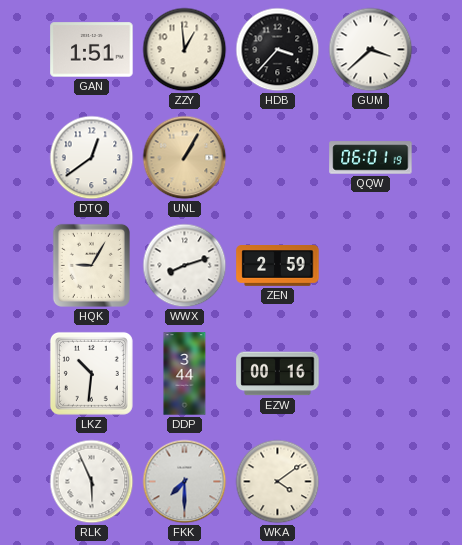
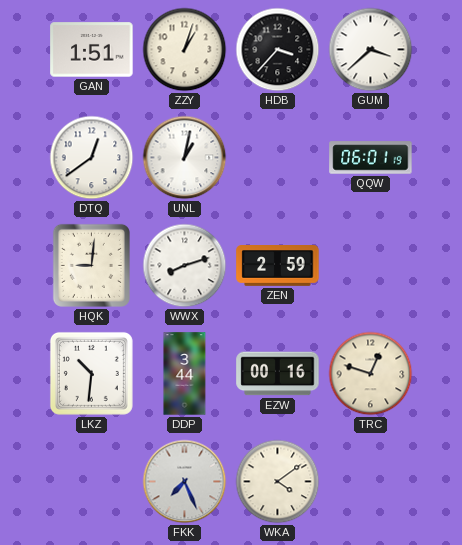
ZZY: 12:59 -> 1:03 (185, 50)
UNL: 1:05 -> 1:02 (185, 158)
UNL dial: champagne -> white (185, 158)
HQK: 9:05 -> 9:01 (91, 265)
TRC: none -> 12:48 (371, 374)
RLK: 5:56 -> none (92, 482)
FKK: 7:30 -> 7:26 (185, 482)
